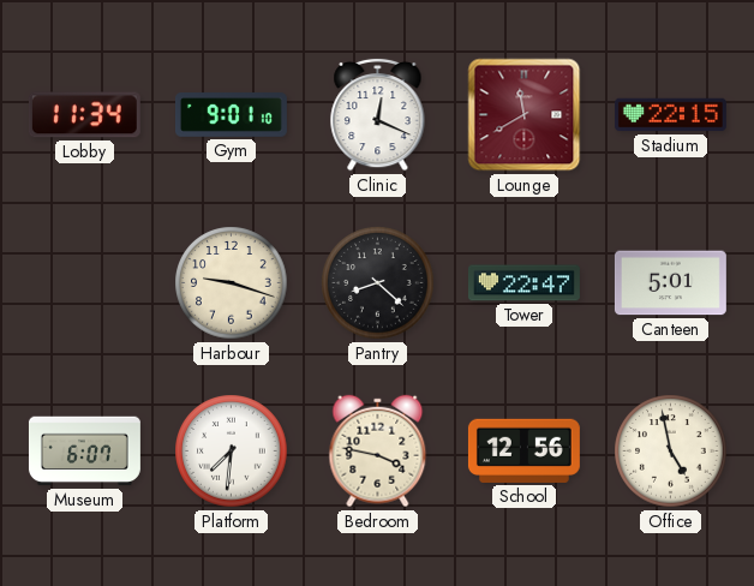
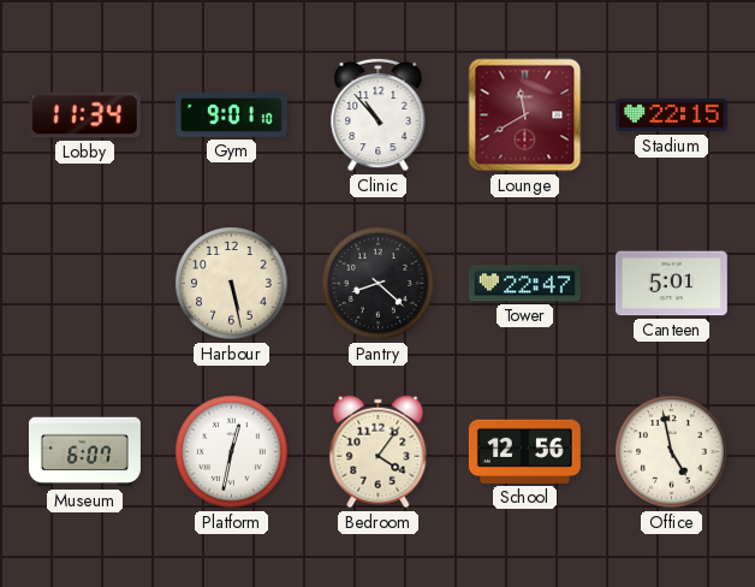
Clinic: 12:19 -> 10:53 (379, 114)
Harbour: 9:18 -> 5:28 (232, 284)
Platform: 7:31 -> 12:32 (232, 452)
Bedroom: 3:47 -> 4:06 (379, 452)
